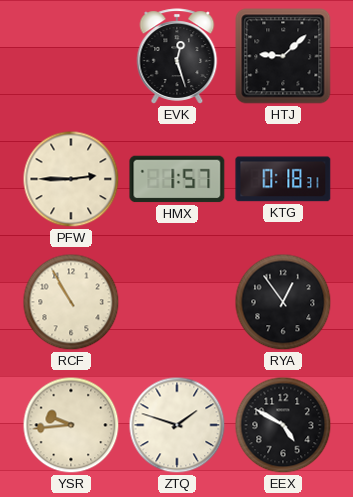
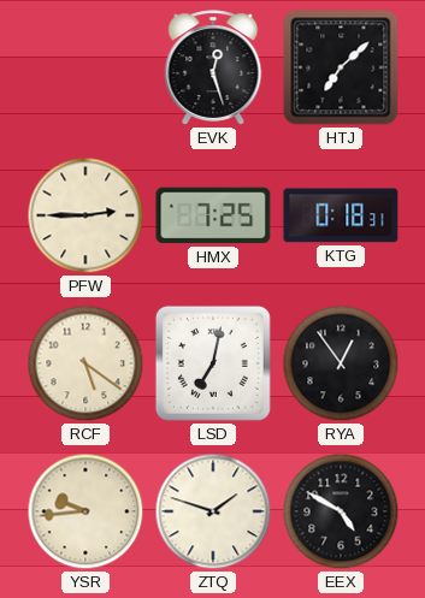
HTJ: 9:08 -> 7:08 (341, 67)
HMX: 1:57 -> 7:25 (213, 215)
RCF: 10:55 -> 5:21 (85, 363)
LSD: none -> 7:02 (213, 363)
